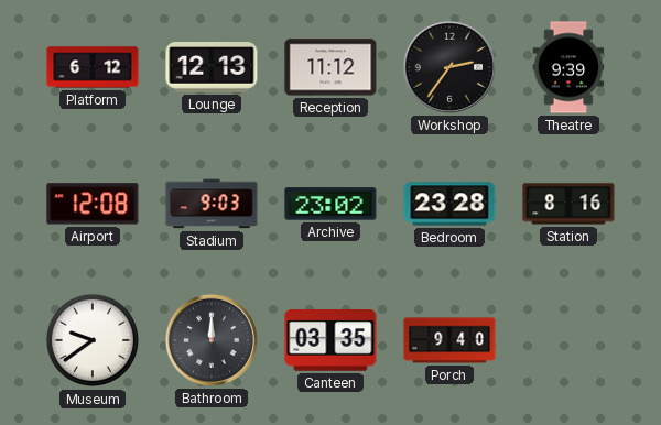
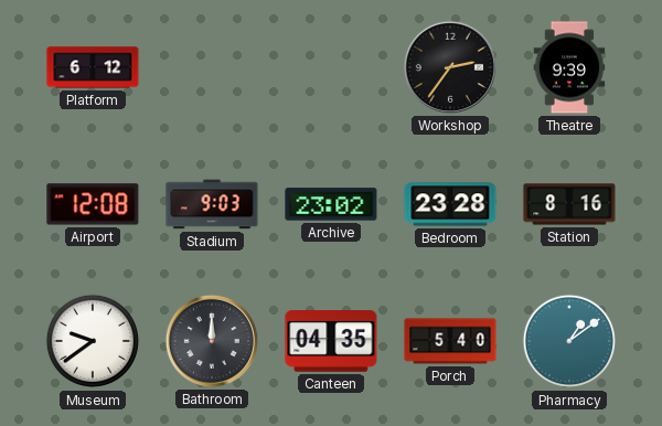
Lounge: 12:13 -> none (212, 68)
Reception: 11:12 -> none (330, 67)
Canteen: 03:35 -> 04:35 (331, 342)
Porch: 9:40 -> 5:40 (450, 341)
Pharmacy: none -> 1:09 (569, 341)
